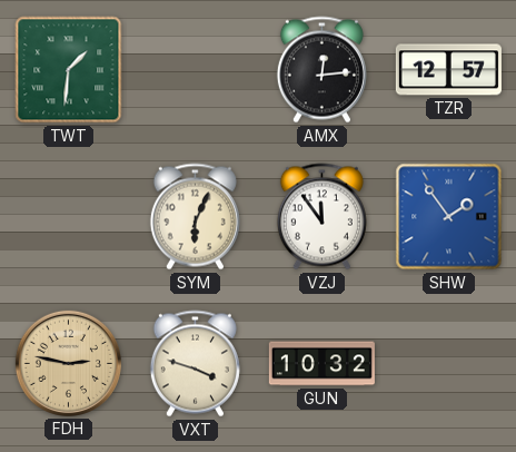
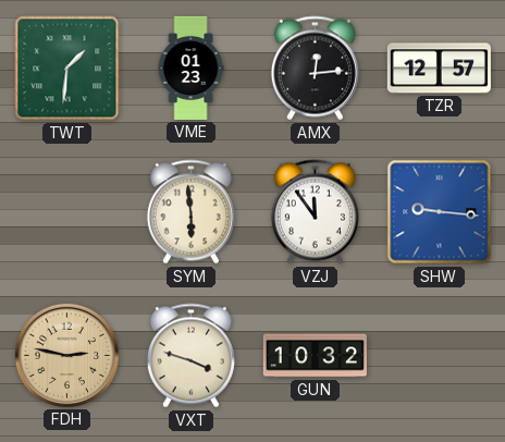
VME: none -> 01:23 (190, 67)
SYM: 6:04 -> 5:59 (190, 212)
SHW: 1:54 -> 9:16 (440, 212)
